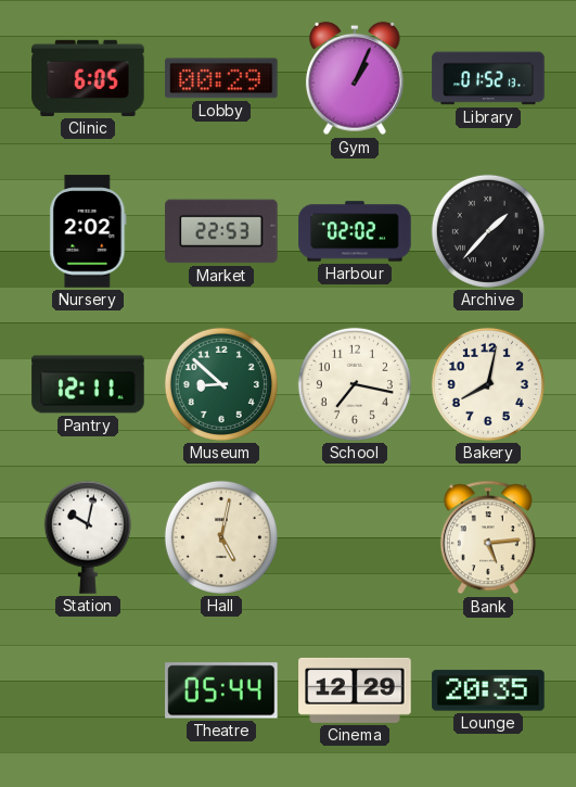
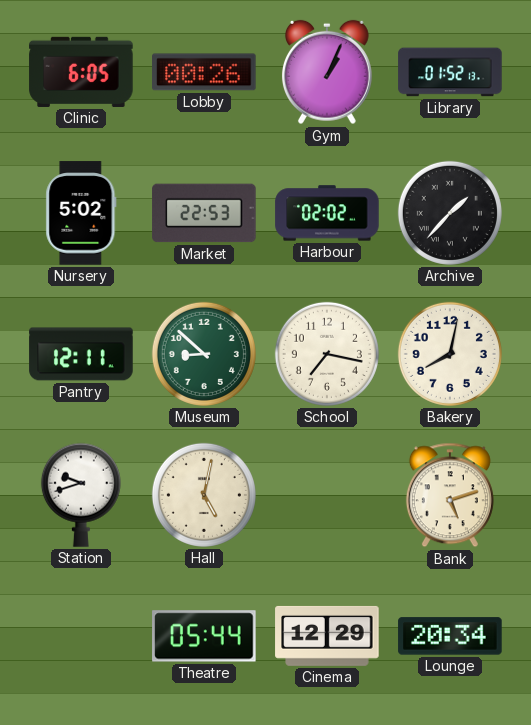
Lobby: 00:29 -> 00:26 (204, 72)
Nursery: 2:02 -> 5:02 (81, 213)
Station: 10:02 -> 9:42 (81, 495)
Bank: 5:14 -> 5:12 (450, 495)
Lounge: 20:35 -> 20:34 (450, 636)
